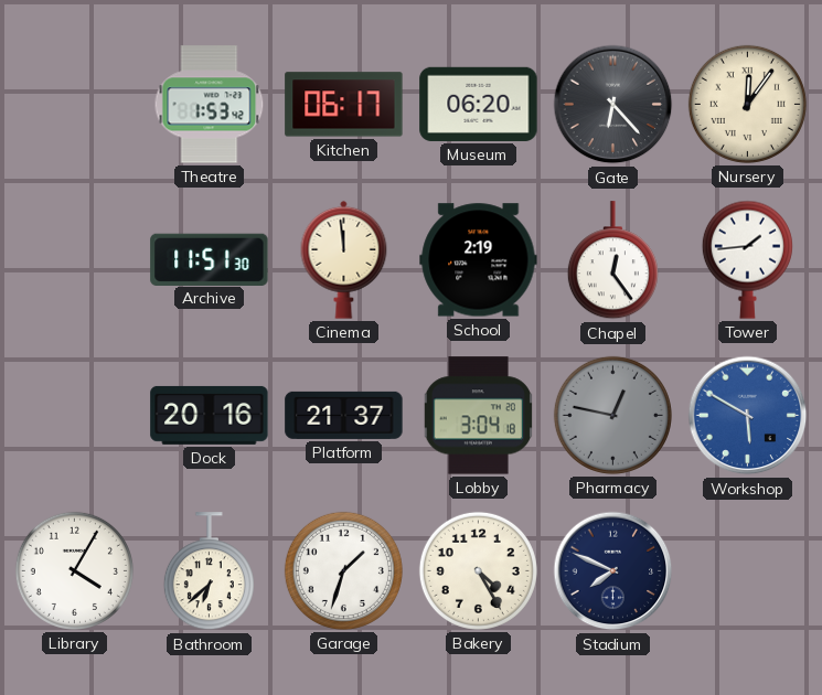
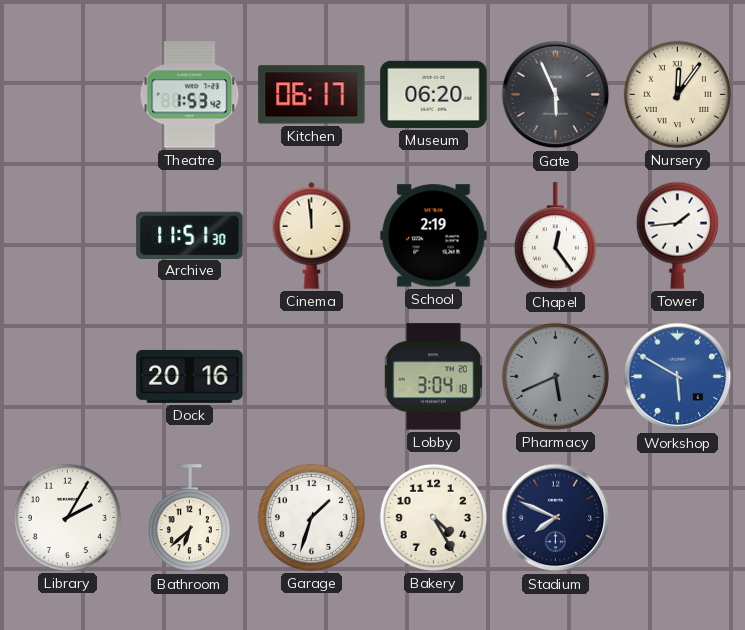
Gate: 6:23 -> 5:56 (556, 95)
Platform: 21:37 -> none (344, 415)
Pharmacy: 12:47 -> 5:41 (555, 376)
Library: 4:05 -> 2:05 (67, 517)
